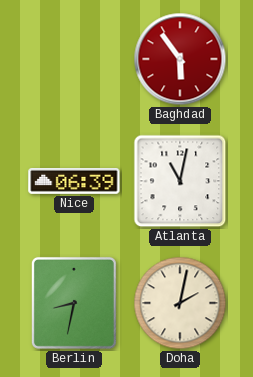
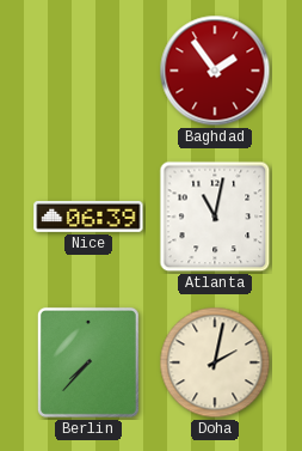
Baghdad: 5:54 -> 1:54 (215, 71)
Berlin: 8:32 -> 7:37 (88, 362)
